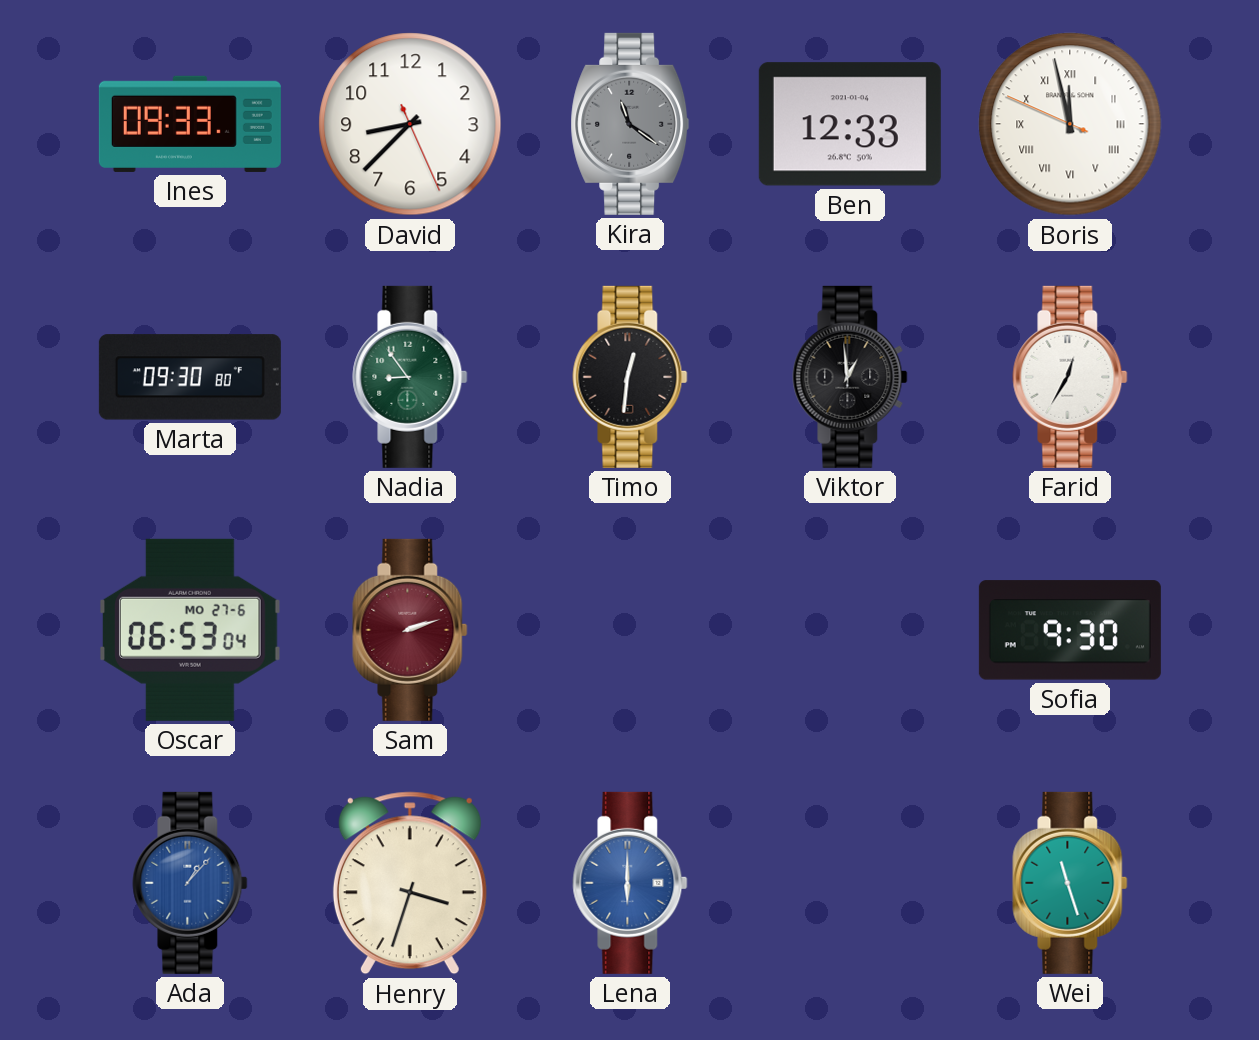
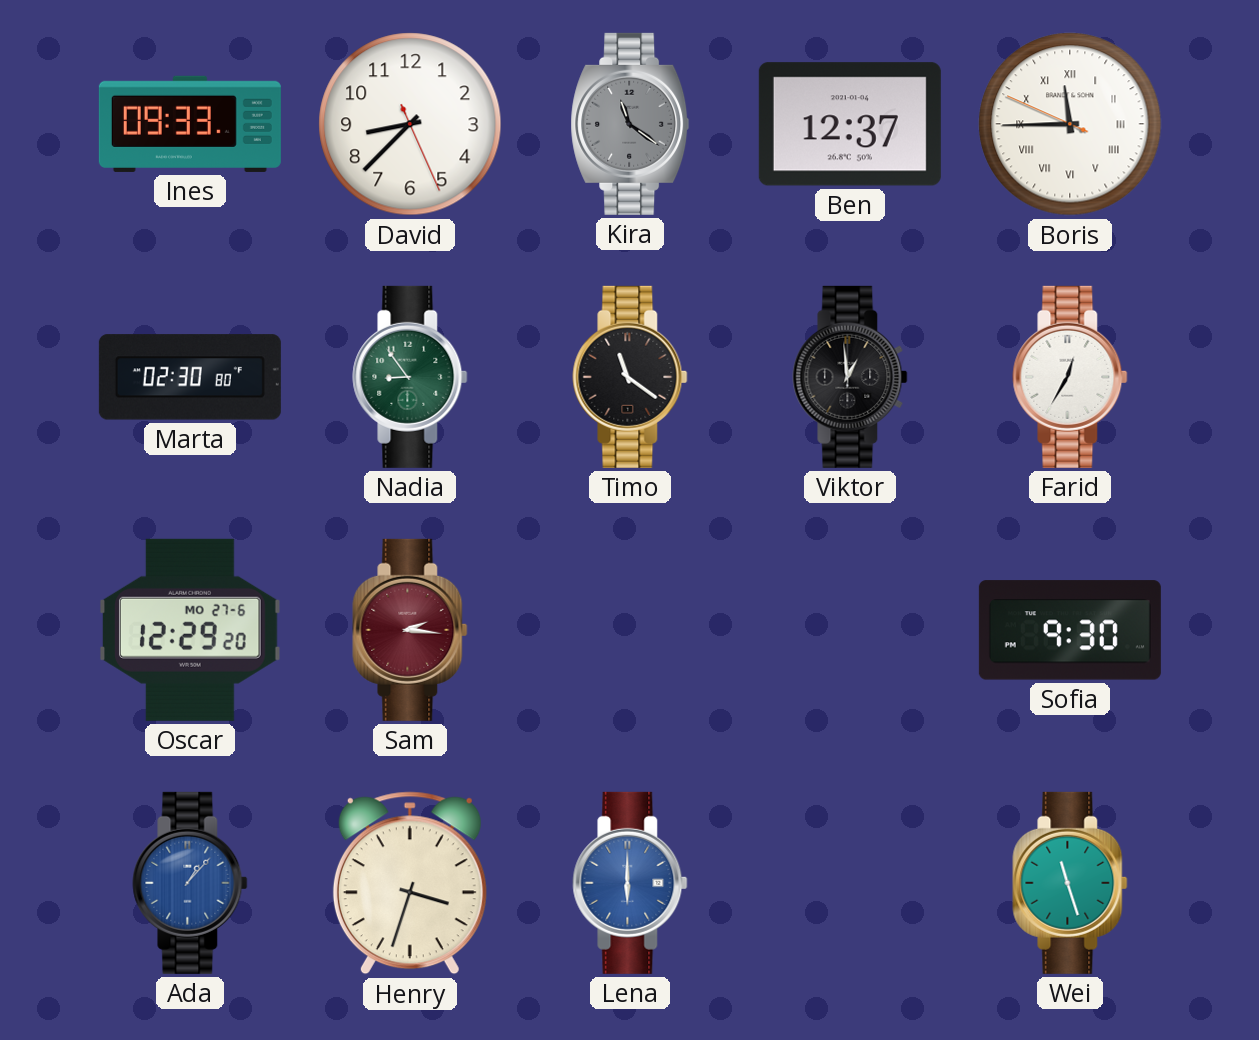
Ben: 12:33 -> 12:37 (850, 124)
Boris: 11:57 -> 11:44 (1070, 124)
Marta: 09:30 -> 02:30 (190, 377)
Timo: 12:31 -> 11:21 (630, 377)
Oscar: 06:53 -> 12:29 (191, 630)
Sam: 2:12 -> 2:16 (410, 630)
